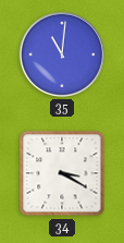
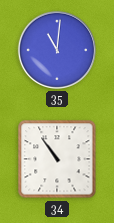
34: 3:20 -> 10:54 (57, 159)
